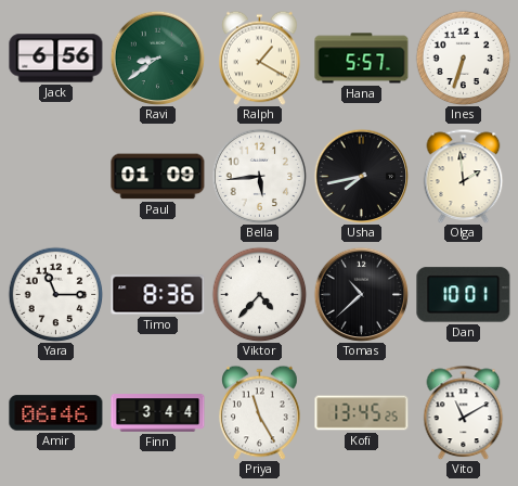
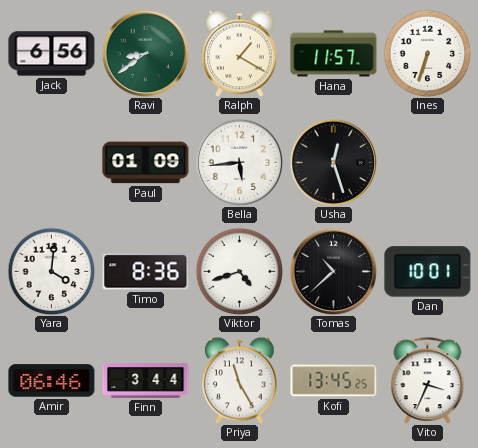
Hana: 5:57 -> 11:57 (334, 54)
Usha: 7:43 -> 12:27 (333, 162)
Olga: 1:59 -> none (464, 176)
Yara: 11:15 -> 4:01 (51, 271)
Viktor: 4:37 -> 4:42 (239, 271)
Vito: 11:10 -> 3:34 (428, 380)
